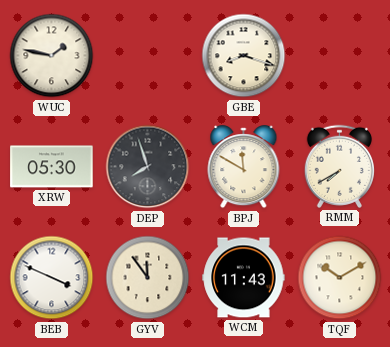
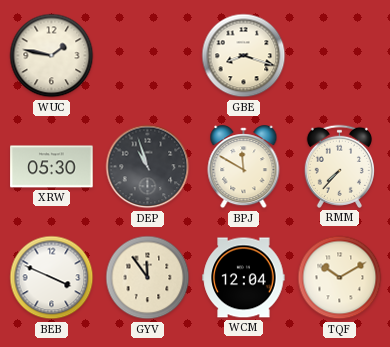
DEP: 7:57 -> 10:57 (148, 167)
RMM: 7:40 -> 7:37 (339, 166)
WCM: 11:43 -> 12:04 (244, 278)
